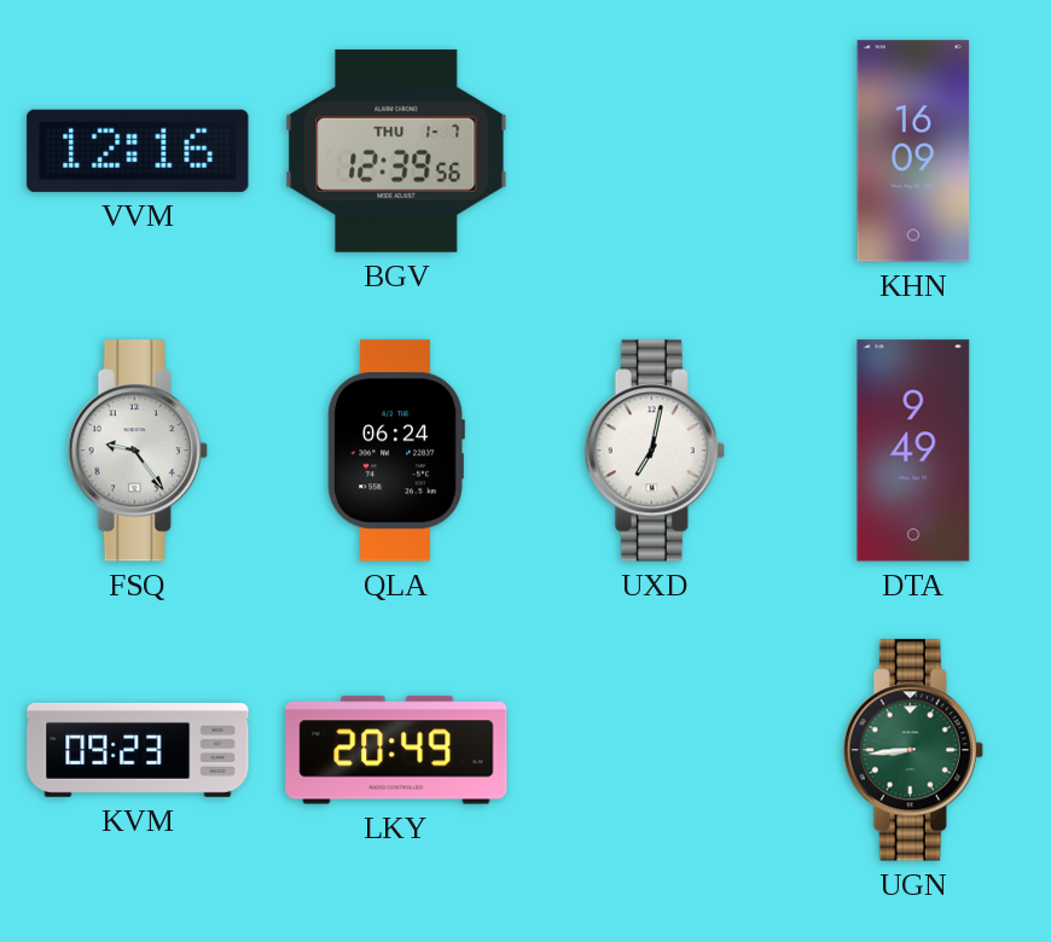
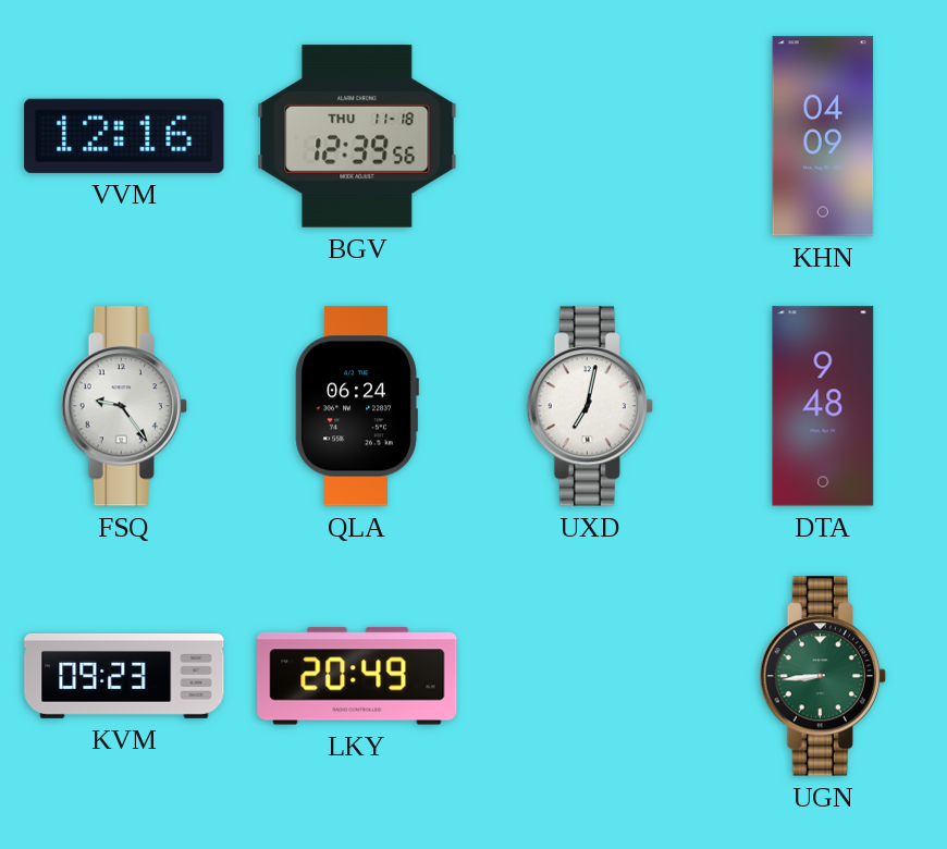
BGV date: THU 1-7 -> THU 11-18 (357, 136)
KHN: 16:09 -> 04:09 (823, 136)
DTA: 9:49 -> 9:48 (823, 406)
